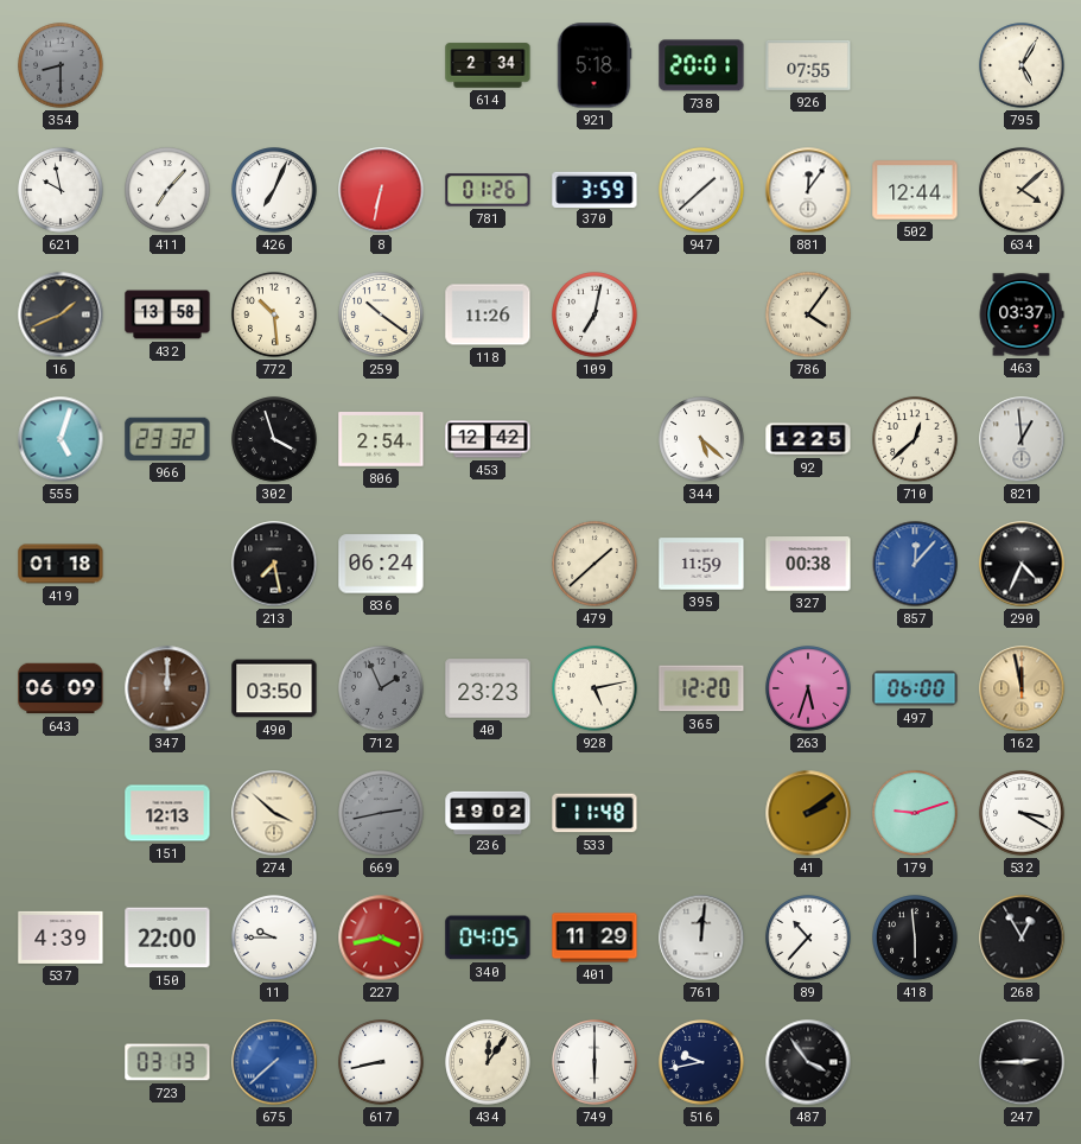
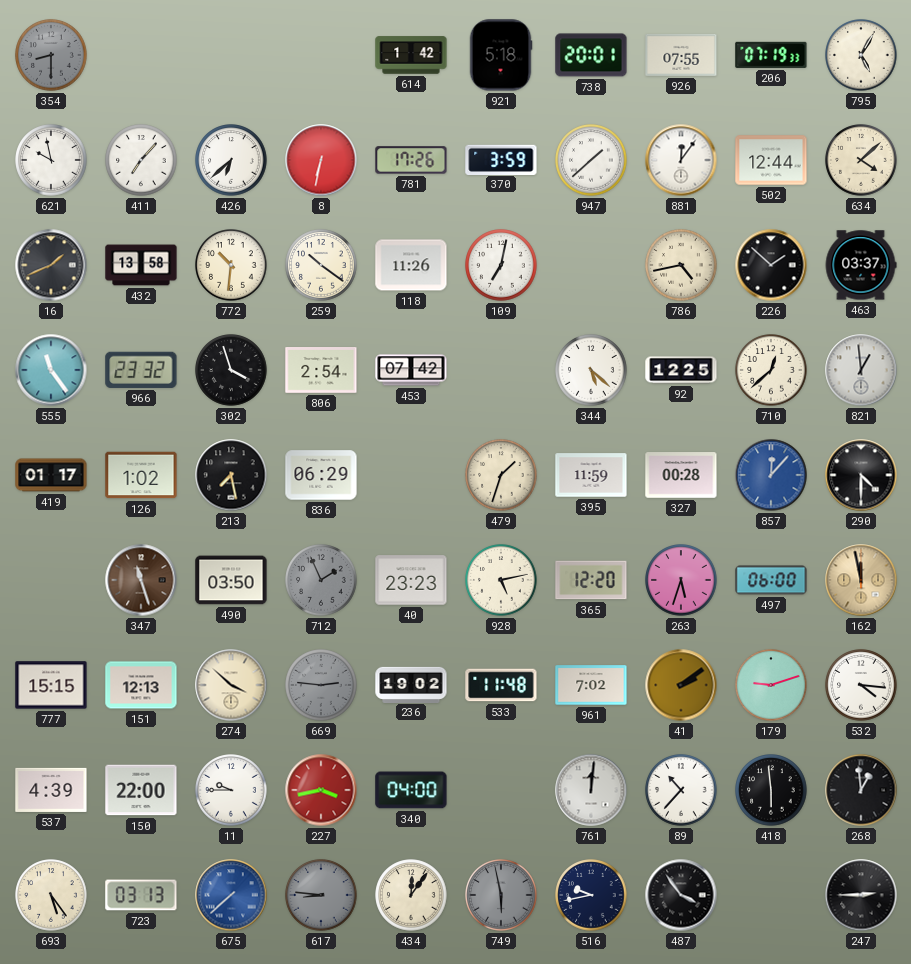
614: 2:34 -> 1:42 (411, 55)
206: none -> 07:19 (771, 55)
426: 7:04 -> 6:38 (231, 160)
781: 01:26 -> 17:26 (411, 160)
772: 10:29 -> 10:31 (231, 265)
786: 4:06 -> 4:43 (681, 265)
226: none -> 1:52 (771, 265)
555: 5:03 -> 11:24 (51, 370)
453: 12:42 -> 07:42 (411, 370)
419: 01:18 -> 01:17 (51, 475)
126: none -> 1:02 (141, 475)
836: 06:24 -> 06:29 (321, 475)
479: 1:38 -> 1:33 (501, 475)
327: 00:38 -> 00:28 (681, 475)
290: 4:34 -> 4:30 (861, 475)
643: 06:09 -> none (61, 688)
347: 12:00 -> 11:27 (141, 580)
777: none -> 15:15 (51, 685)
669: 2:43 -> 2:46 (321, 685)
961: none -> 7:02 (591, 685)
532: 3:20 -> 4:16 (861, 685)
340: 04:05 -> 04:00 (411, 790)
401: 11:29 -> none (594, 938)
268: 12:55 -> 12:59 (861, 790)
693: none -> 5:24 (51, 895)
617: 8:43 -> 8:46 (321, 895)
617 dial: white -> grey (321, 895)
749: 6:00 -> 5:58 (501, 895)
749 dial: white -> grey (501, 895)
